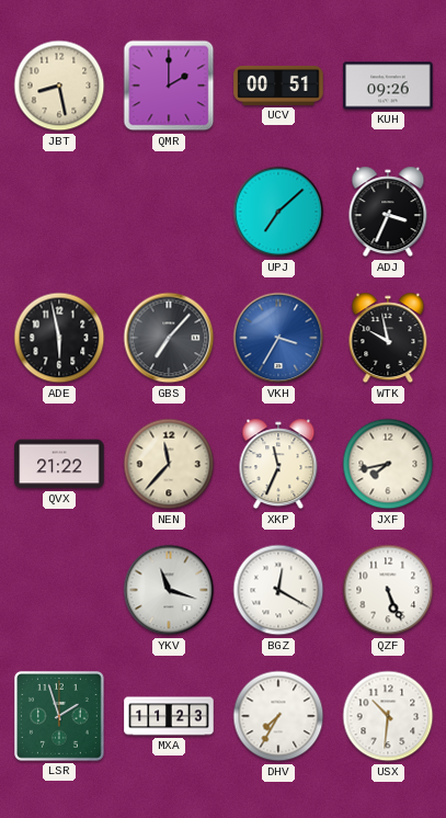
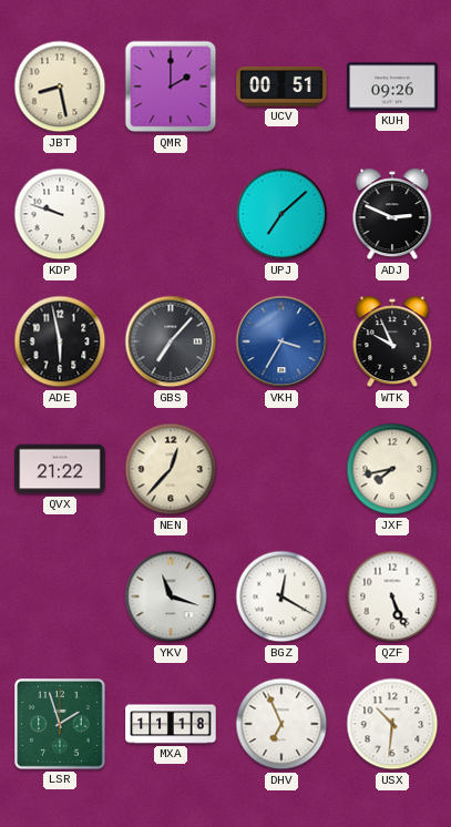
KDP: none -> 9:48 (60, 214)
ADJ: 3:34 -> 2:49 (392, 214)
WTK: 9:58 -> 9:56 (392, 341)
NEN: 11:37 -> 12:37 (171, 469)
XKP: 11:34 -> none (278, 464)
MXA: 11:23 -> 11:18 (171, 724)
DHV: 7:35 -> 6:56 (281, 724)
